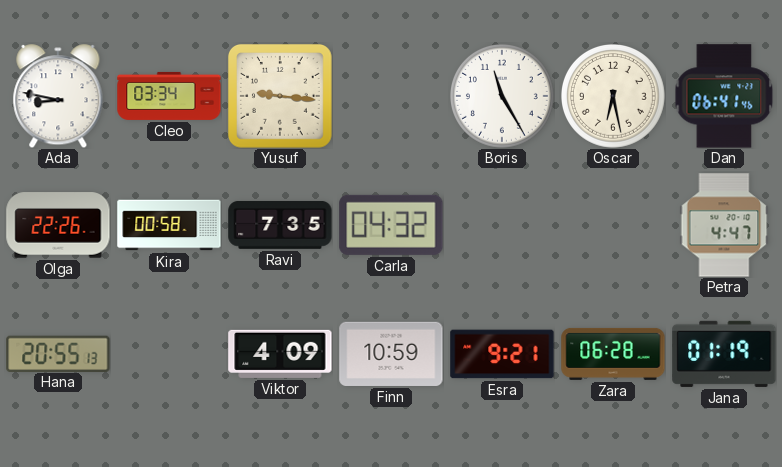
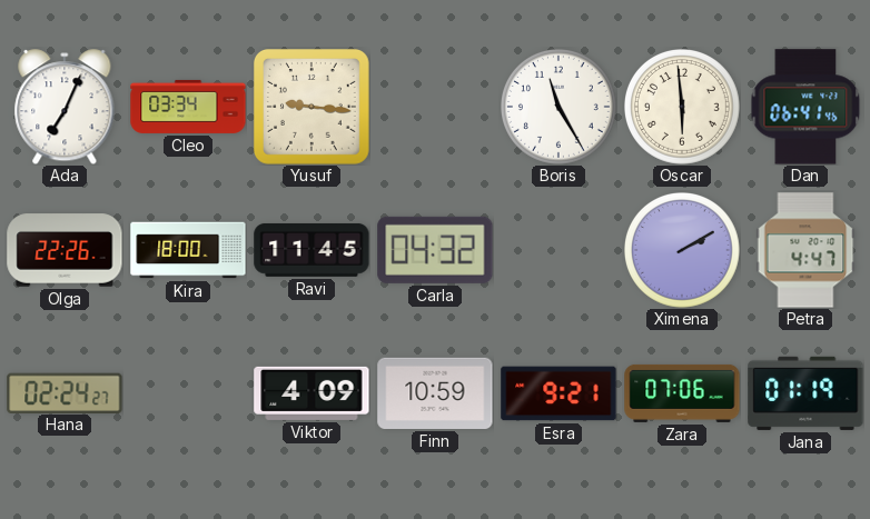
Ada: 8:47 -> 7:04 (65, 107)
Oscar: 6:28 -> 5:59 (683, 108)
Kira: 00:58 -> 18:00 (188, 250)
Ravi: 7:35 -> 11:45 (312, 250)
Ximena: none -> 2:10 (683, 251)
Hana: 20:55 -> 02:24 (65, 392)
Zara: 06:28 -> 07:06 (682, 393)
